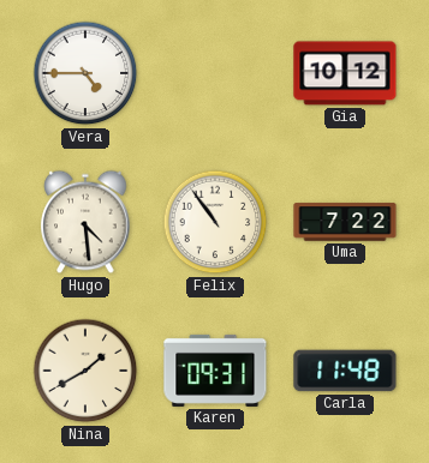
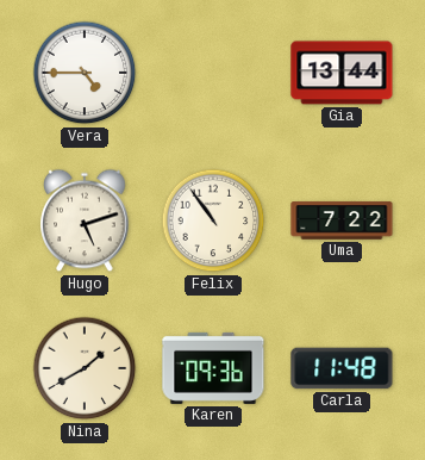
Gia: 10:12 -> 13:44 (342, 73)
Hugo: 4:29 -> 5:12 (85, 220)
Karen: 09:31 -> 09:36 (213, 368)
